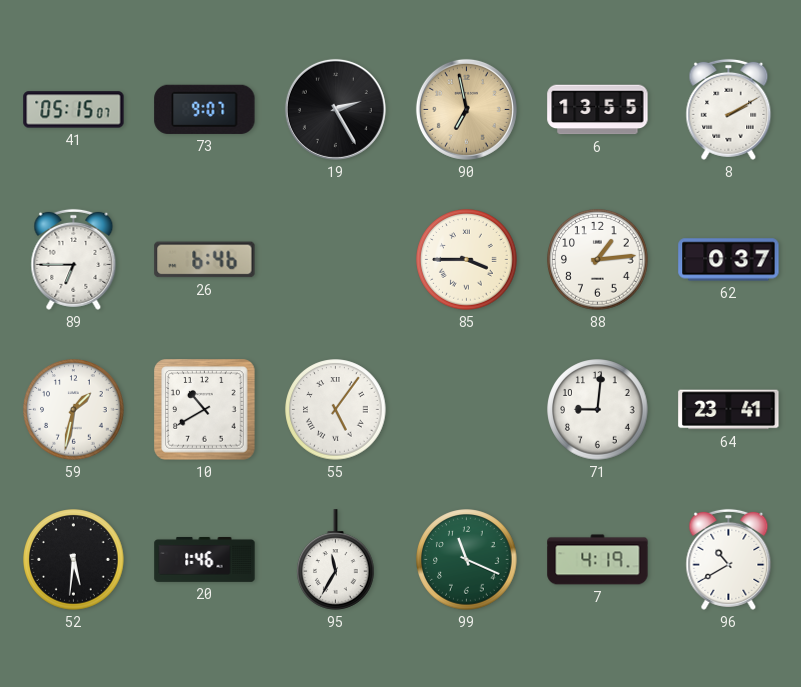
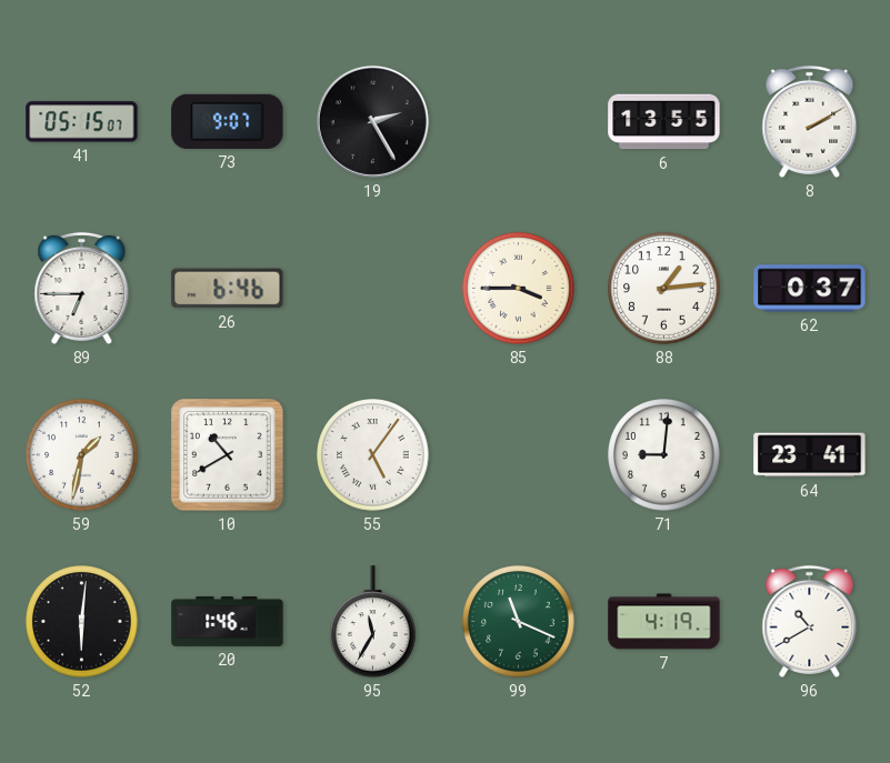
90: 6:58 -> none (466, 109)
52: 5:31 -> 6:01 (82, 622)
